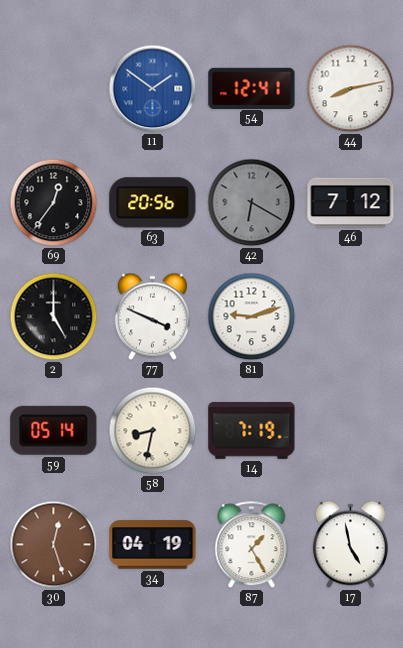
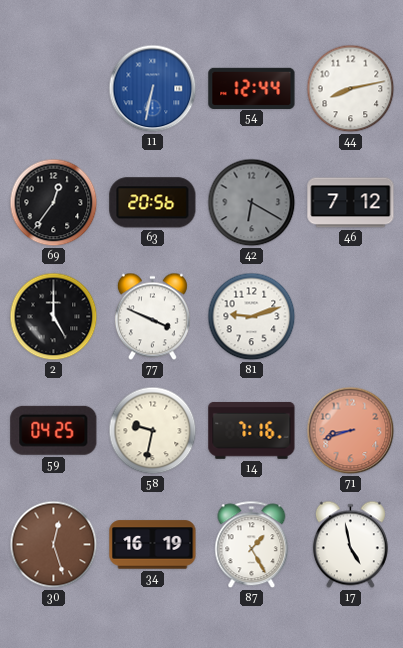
11: 1:51 -> 6:32 (153, 89)
54: 12:41 -> 12:44 (252, 88)
59: 05:14 -> 04:25 (54, 430)
58: 8:32 -> 9:32 (153, 431)
14: 7:19 -> 7:16 (252, 430)
71: none -> 8:42 (351, 431)
34: 04:19 -> 16:19 (153, 545)
